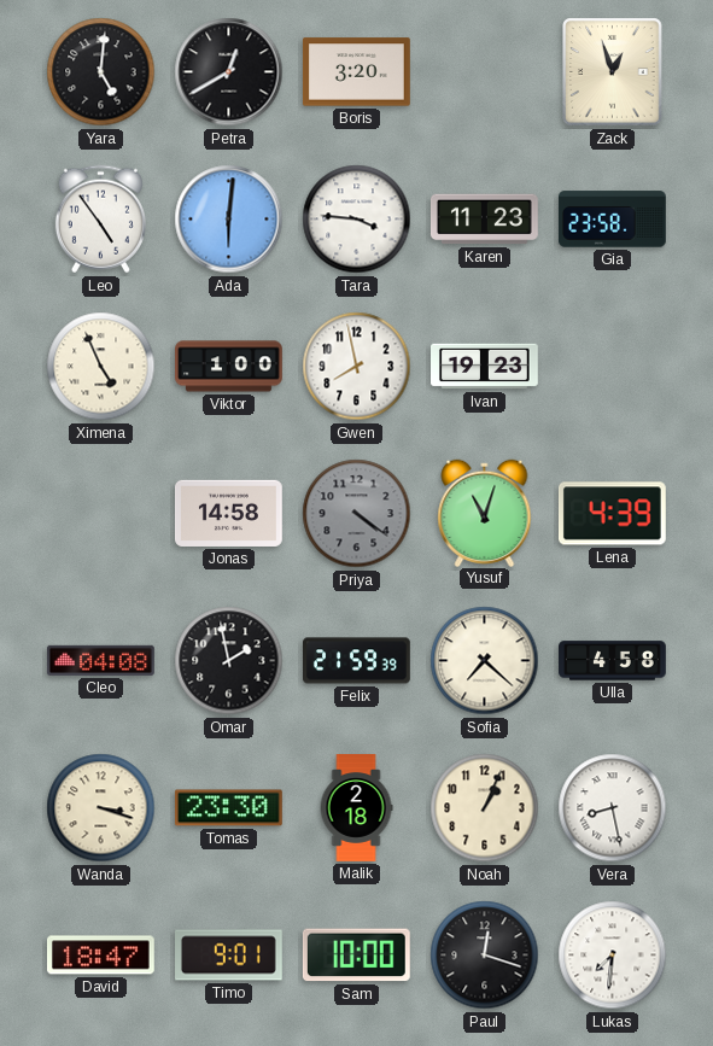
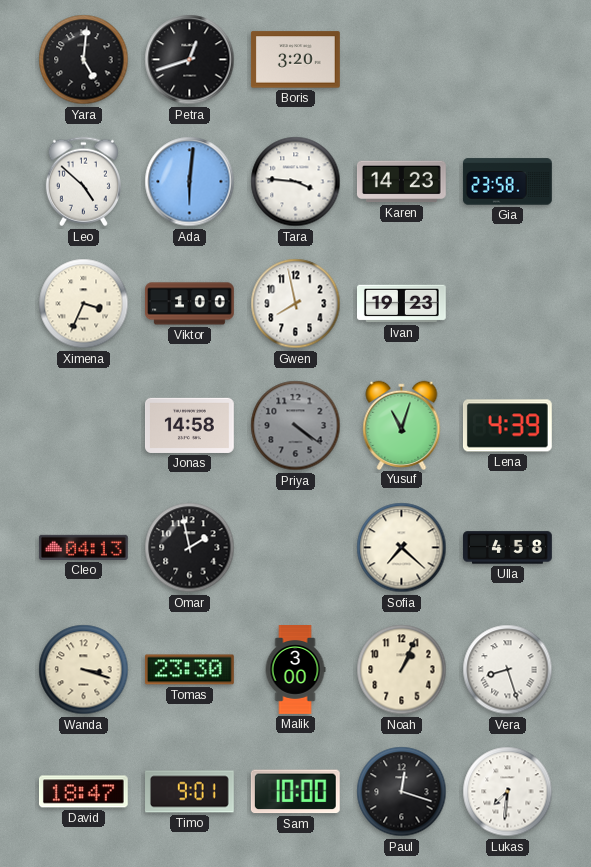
Petra: 12:40 -> 12:42 (190, 60)
Zack: 12:57 -> none (613, 72)
Leo: 4:54 -> 4:52 (83, 182)
Karen: 11:23 -> 14:23 (401, 182)
Ximena: 4:56 -> 3:34 (84, 304)
Cleo: 04:08 -> 04:13 (83, 547)
Felix: 21:59 -> none (357, 661)
Malik: 2:18 -> 3:00 (295, 670)
Vera: 8:28 -> 8:27 (508, 670)
